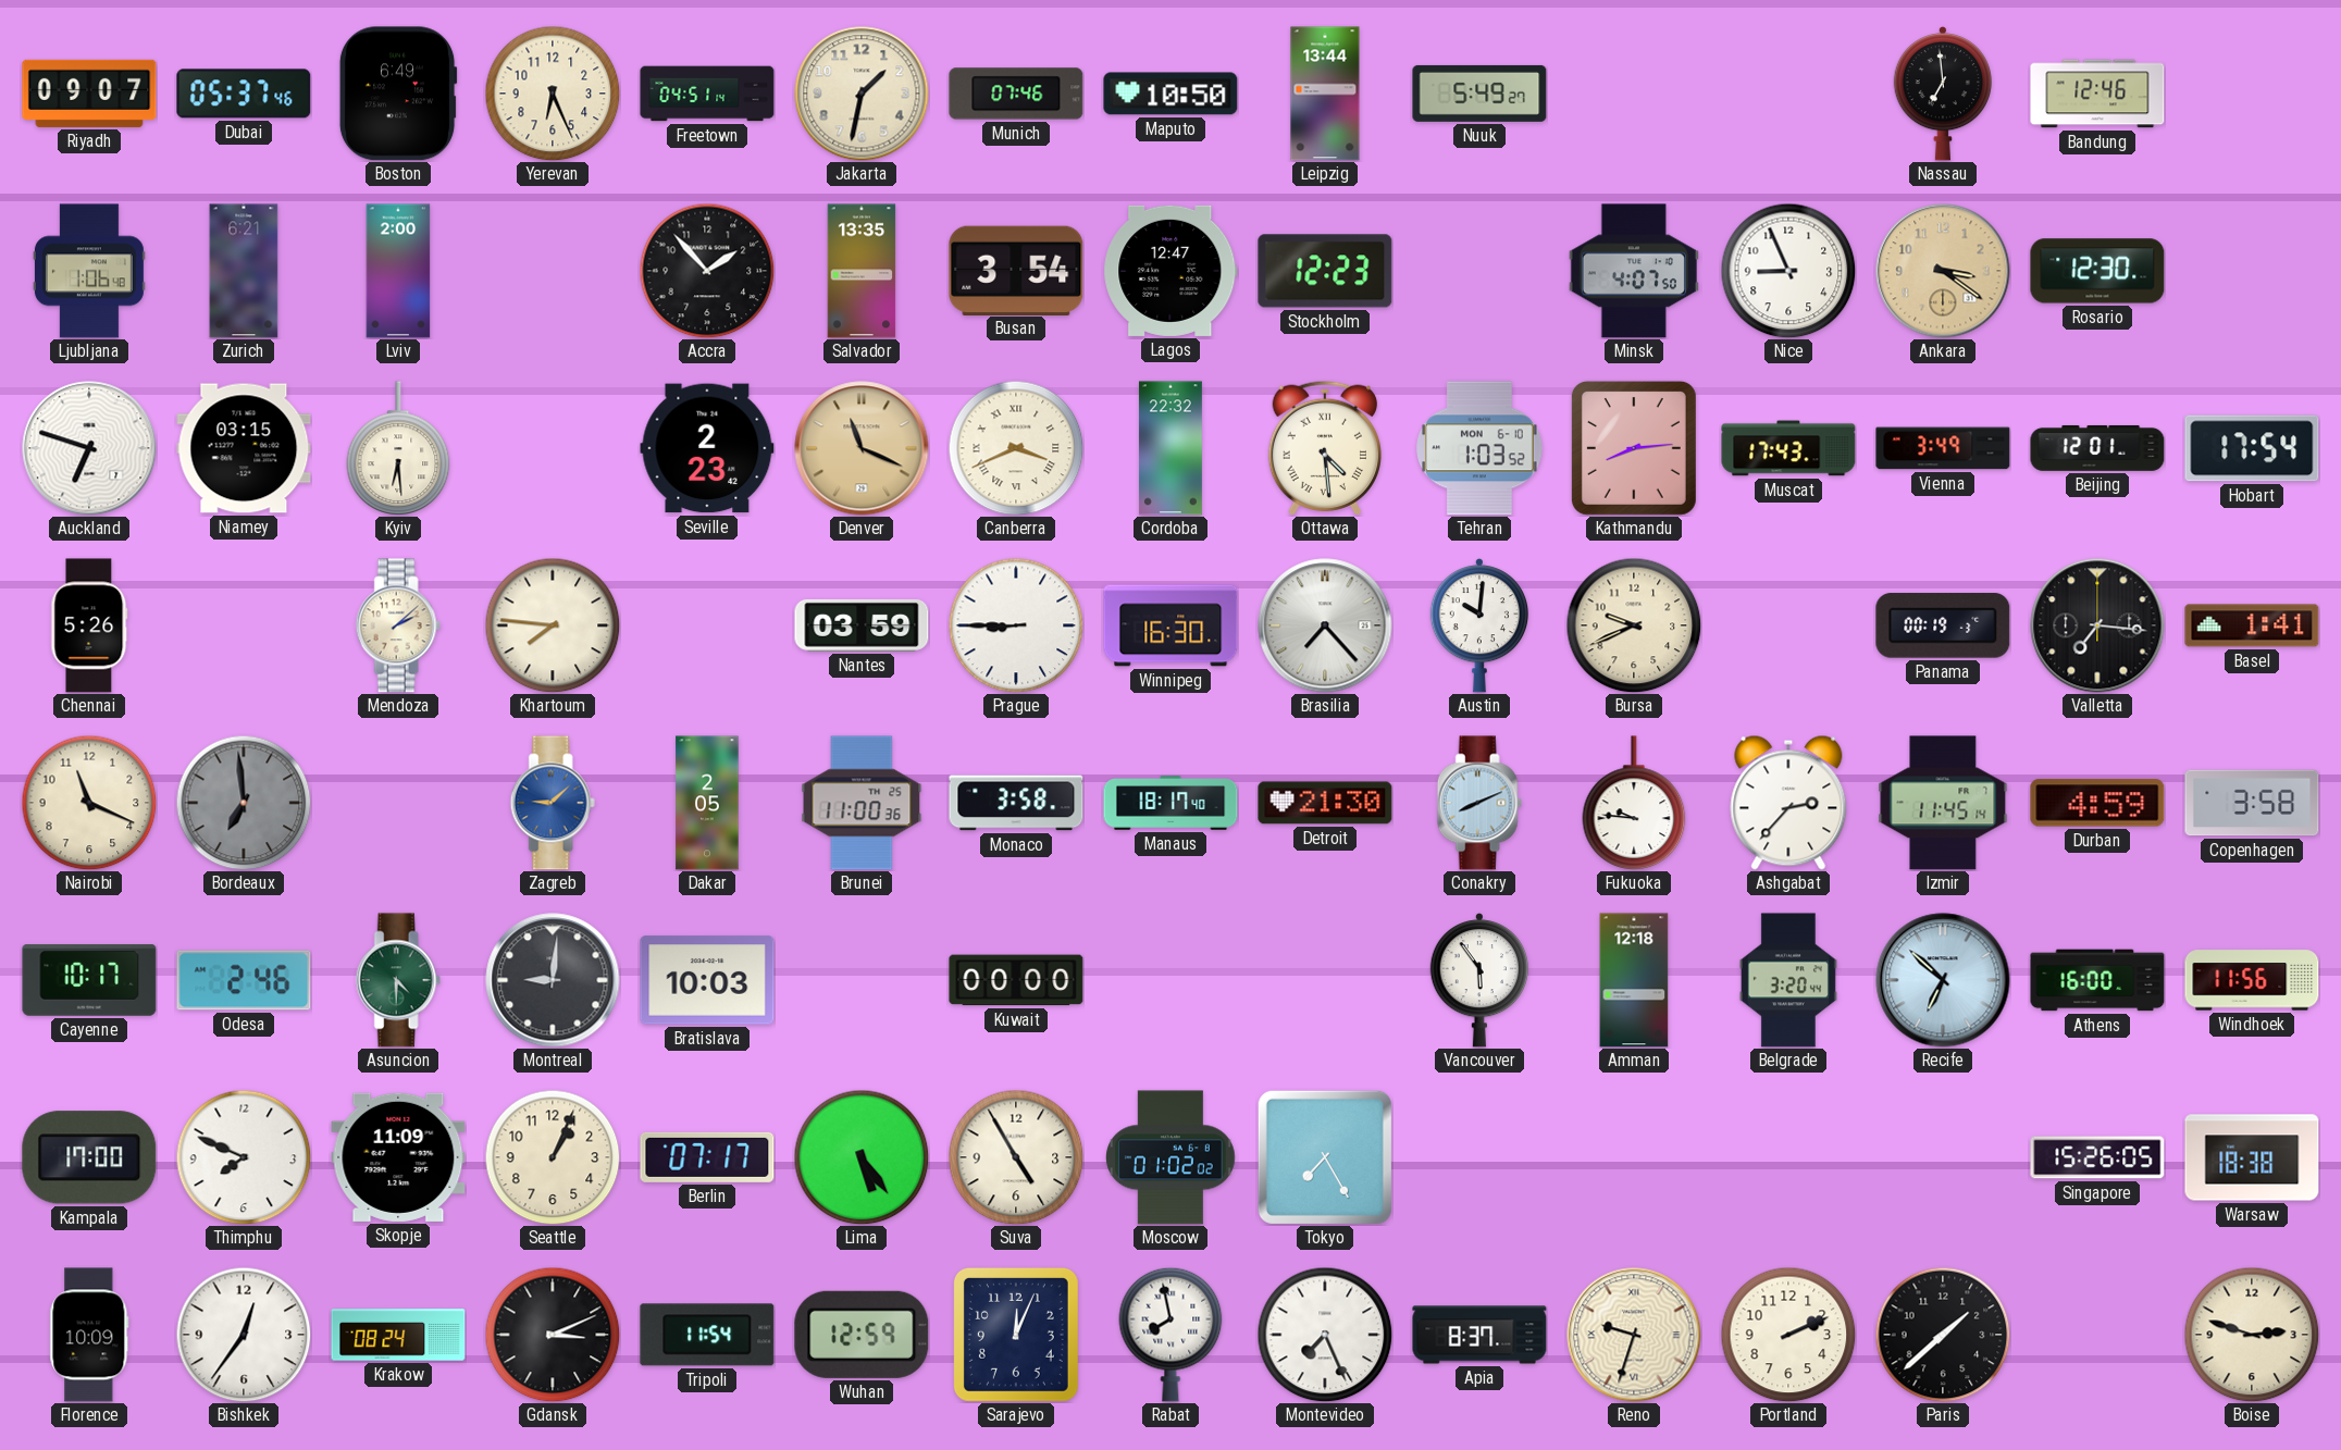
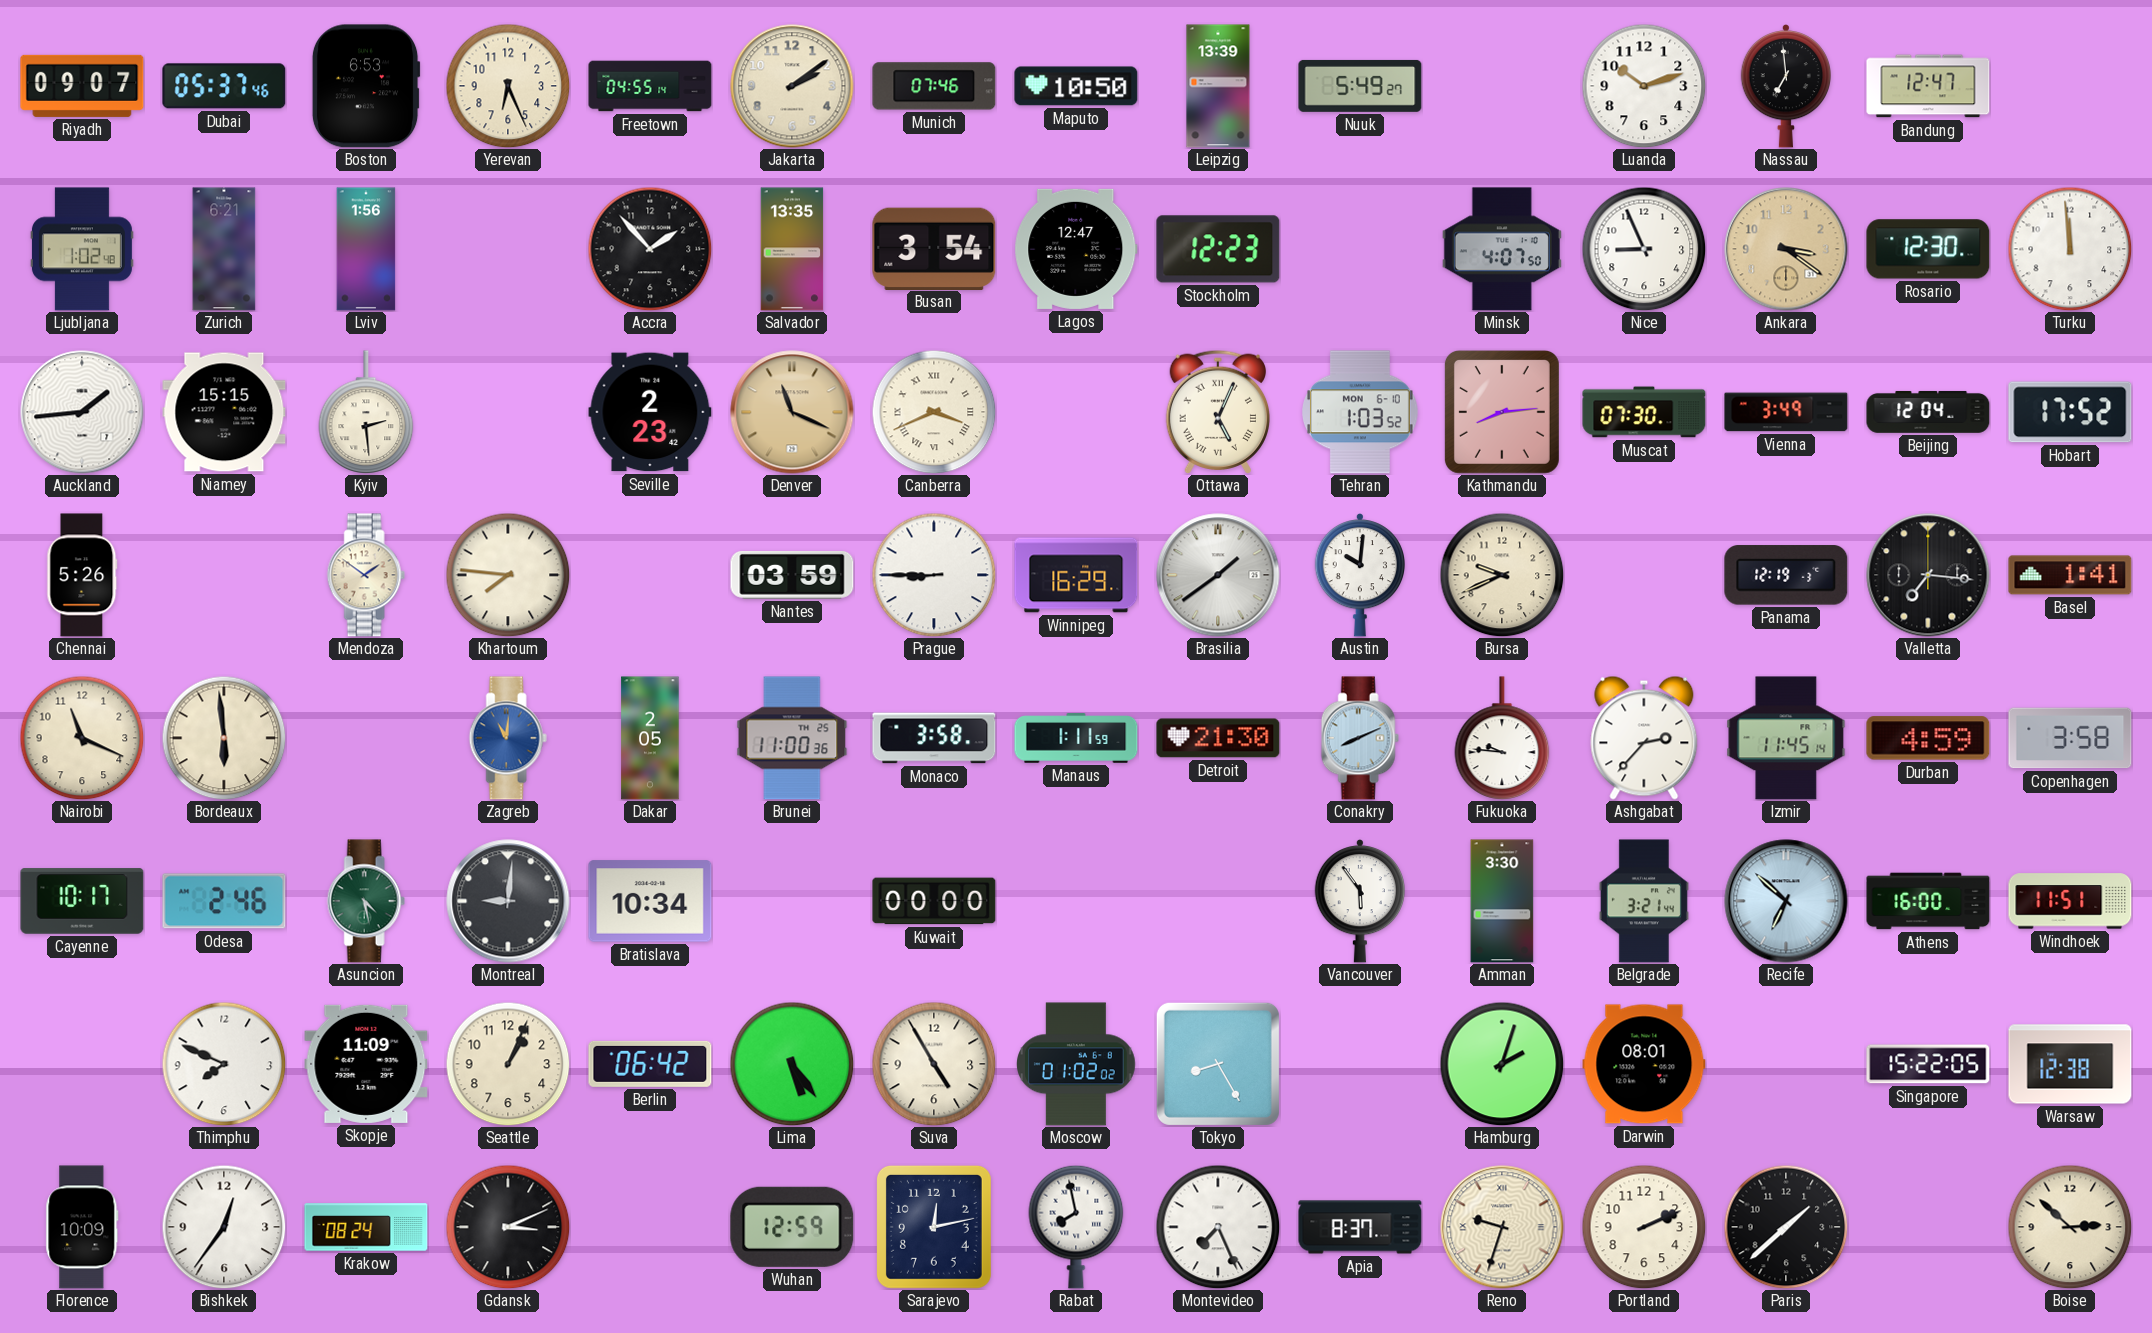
Boston: 6:49 -> 6:53 (366, 86)
Freetown: 04:51 -> 04:55 (650, 86)
Jakarta: 1:32 -> 2:09 (792, 86)
Leipzig: 13:44 -> 13:39 (1218, 86)
Luanda: none -> 10:12 (1644, 86)
Bandung: 12:46 -> 12:47 (1928, 86)
Ljubljana: 1:06 -> 1:02 (82, 249)
Lviv: 2:00 -> 1:56 (366, 249)
Turku: none -> 11:59 (2070, 249)
Auckland: 6:48 -> 1:44 (82, 412)
Niamey: 03:15 -> 15:15 (224, 412)
Kyiv: 6:29 -> 2:29 (366, 412)
Cordoba: 22:32 -> none (1170, 448)
Ottawa: 4:29 -> 5:04 (1217, 411)
Muscat: 17:43 -> 07:30 (1644, 412)
Beijing: 12:01 -> 12:04 (1928, 412)
Hobart: 17:54 -> 17:52 (2070, 412)
Mendoza: 2:08 -> 1:51 (366, 575)
Winnipeg: 16:30 -> 16:29 (1076, 575)
Brasilia: 7:23 -> 1:39 (1218, 575)
Panama: 00:19 -> 12:19 (1786, 575)
Bordeaux: 6:59 -> 5:59 (224, 738)
Bordeaux dial: grey -> cream (224, 738)
Zagreb: 9:08 -> 11:01 (508, 738)
Manaus: 18:17 -> 1:11 (1076, 738)
Asuncion: 4:30 -> 4:28 (366, 901)
Bratislava: 10:03 -> 10:34 (650, 901)
Amman: 12:18 -> 3:30 (1502, 901)
Belgrade: 3:20 -> 3:21 (1644, 901)
Windhoek: 11:56 -> 11:51 (2070, 901)
Kampala: 17:00 -> none (89, 1157)
Berlin: 07:17 -> 06:42 (650, 1064)
Tokyo: 7:25 -> 8:25 (1218, 1064)
Hamburg: none -> 2:03 (1502, 1064)
Darwin: none -> 08:01 (1644, 1064)
Singapore: 15:26 -> 15:22 (1928, 1064)
Warsaw: 18:38 -> 12:38 (2070, 1064)
Tripoli: 11:54 -> none (707, 1335)
Sarajevo: 12:04 -> 12:13 (934, 1227)
Boise: 2:48 -> 2:52 (2070, 1227)
